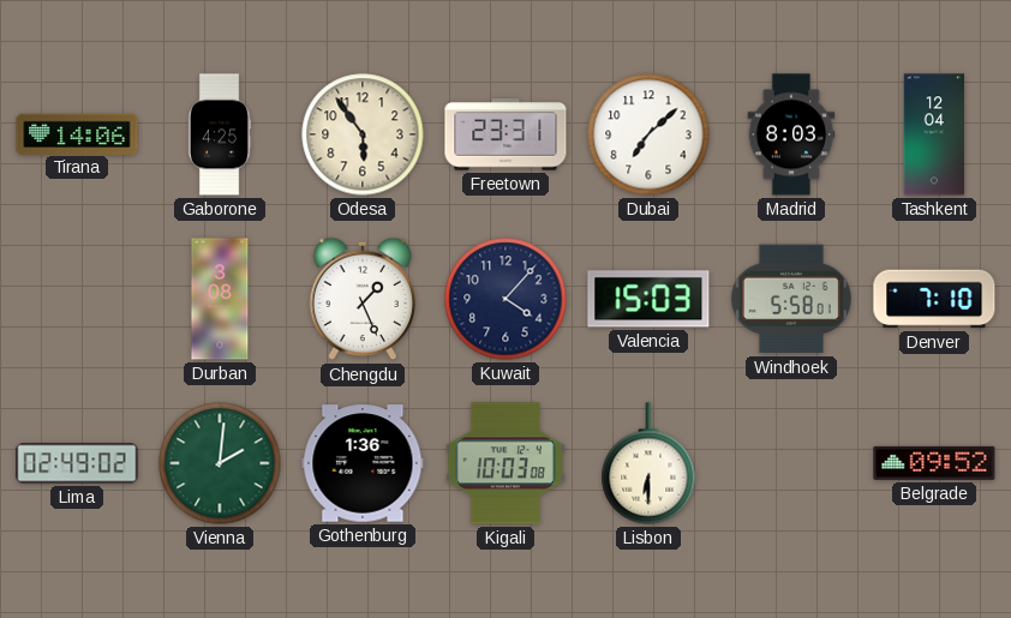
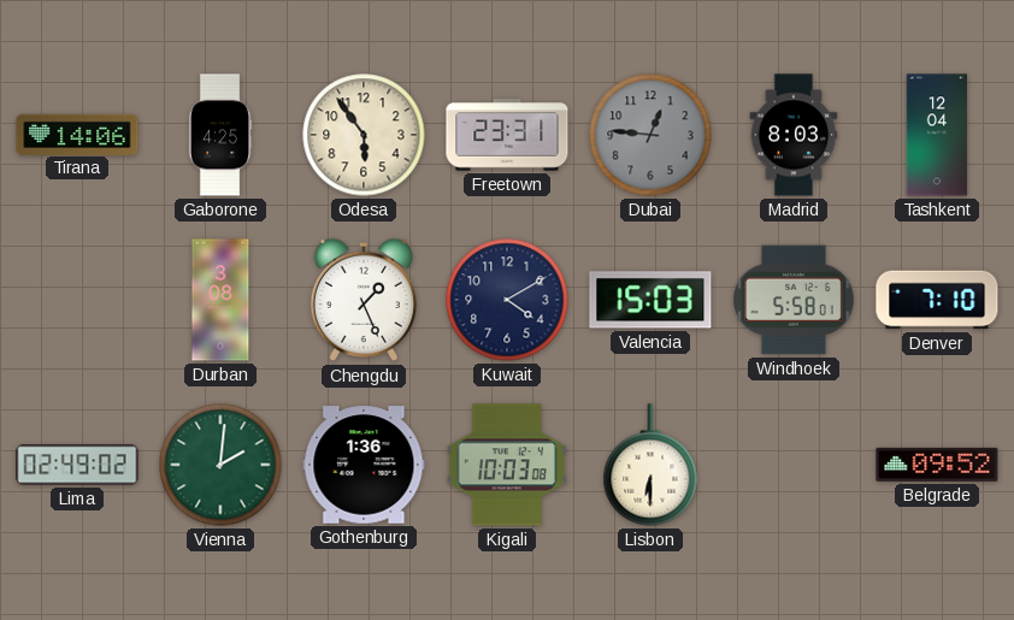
Dubai: 7:08 -> 12:46 (650, 135)
Dubai dial: white -> grey (650, 135)
Kuwait: 4:07 -> 4:10 (507, 300)
